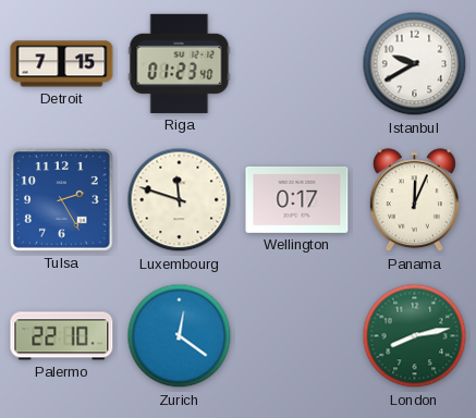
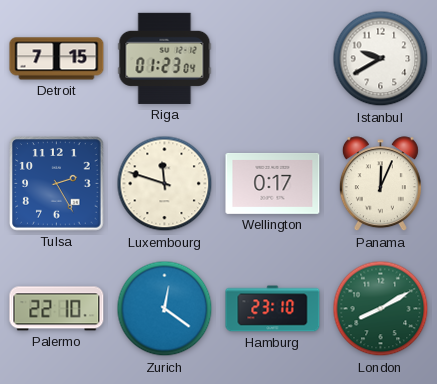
Riga: 01:23:40 -> 01:23:04 (165, 58)
Hamburg: none -> 23:10 (273, 309)
London: 8:13 -> 8:10 (381, 309)
